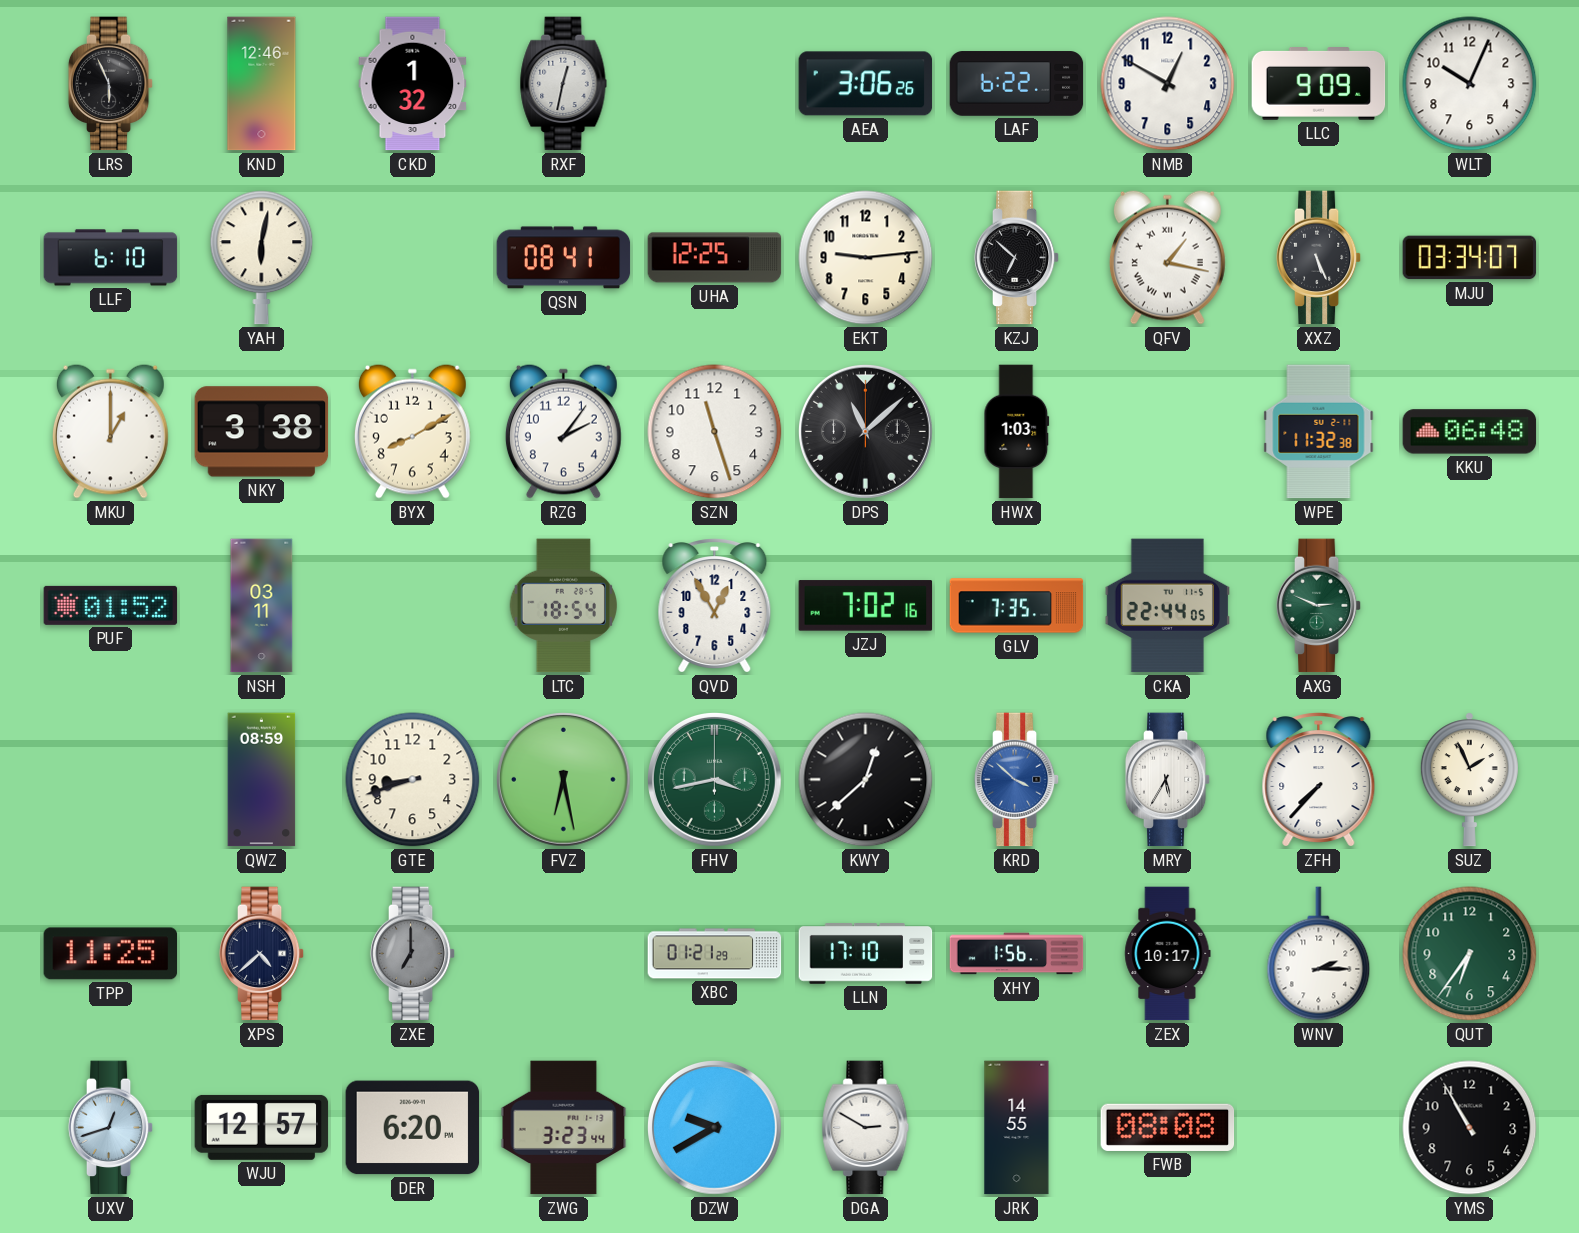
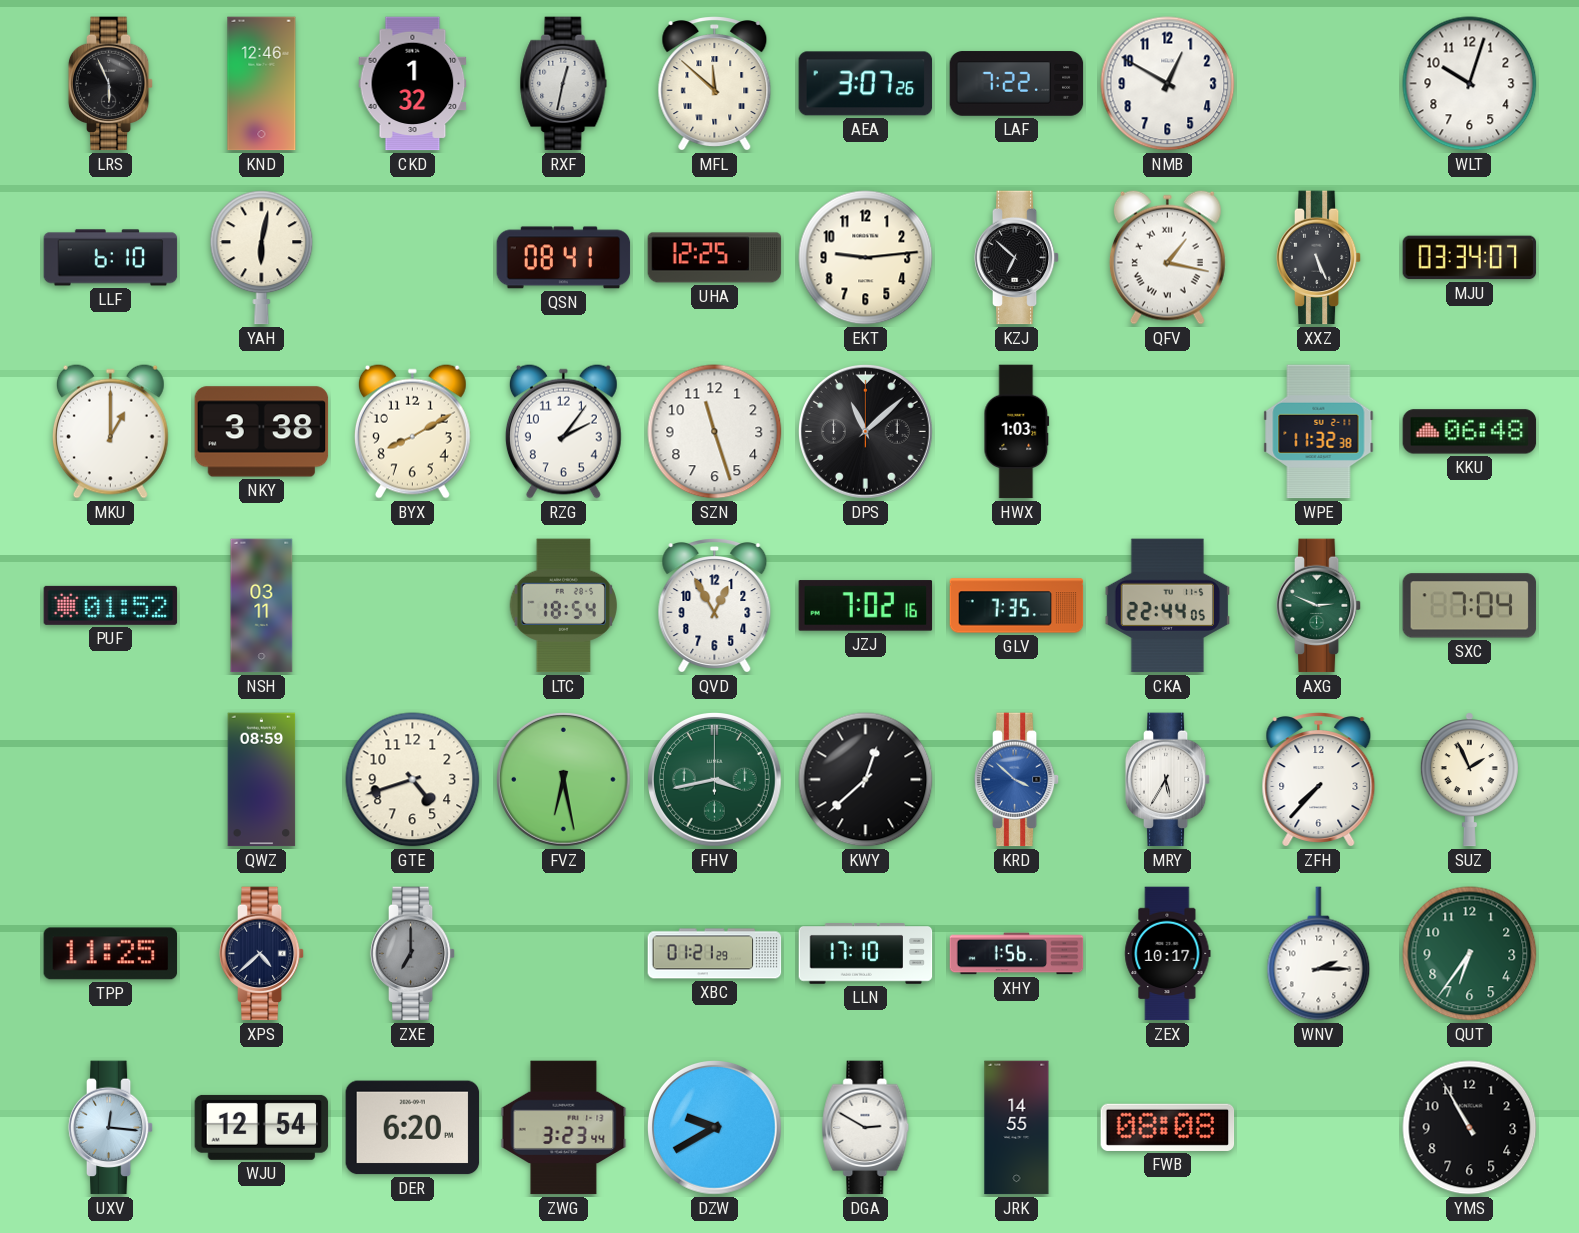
MFL: none -> 11:52 (715, 84)
AEA: 3:06 -> 3:07 (866, 84)
LAF: 6:22 -> 7:22 (1017, 84)
LLC: 9:09 -> none (1319, 84)
WLT: 10:04 -> 10:03 (1470, 84)
SXC: none -> 7:04 (1470, 606)
GTE: 8:42 -> 4:42 (413, 780)
UXV: 12:42 -> 12:16 (111, 1128)
WJU: 12:57 -> 12:54 (262, 1127)
